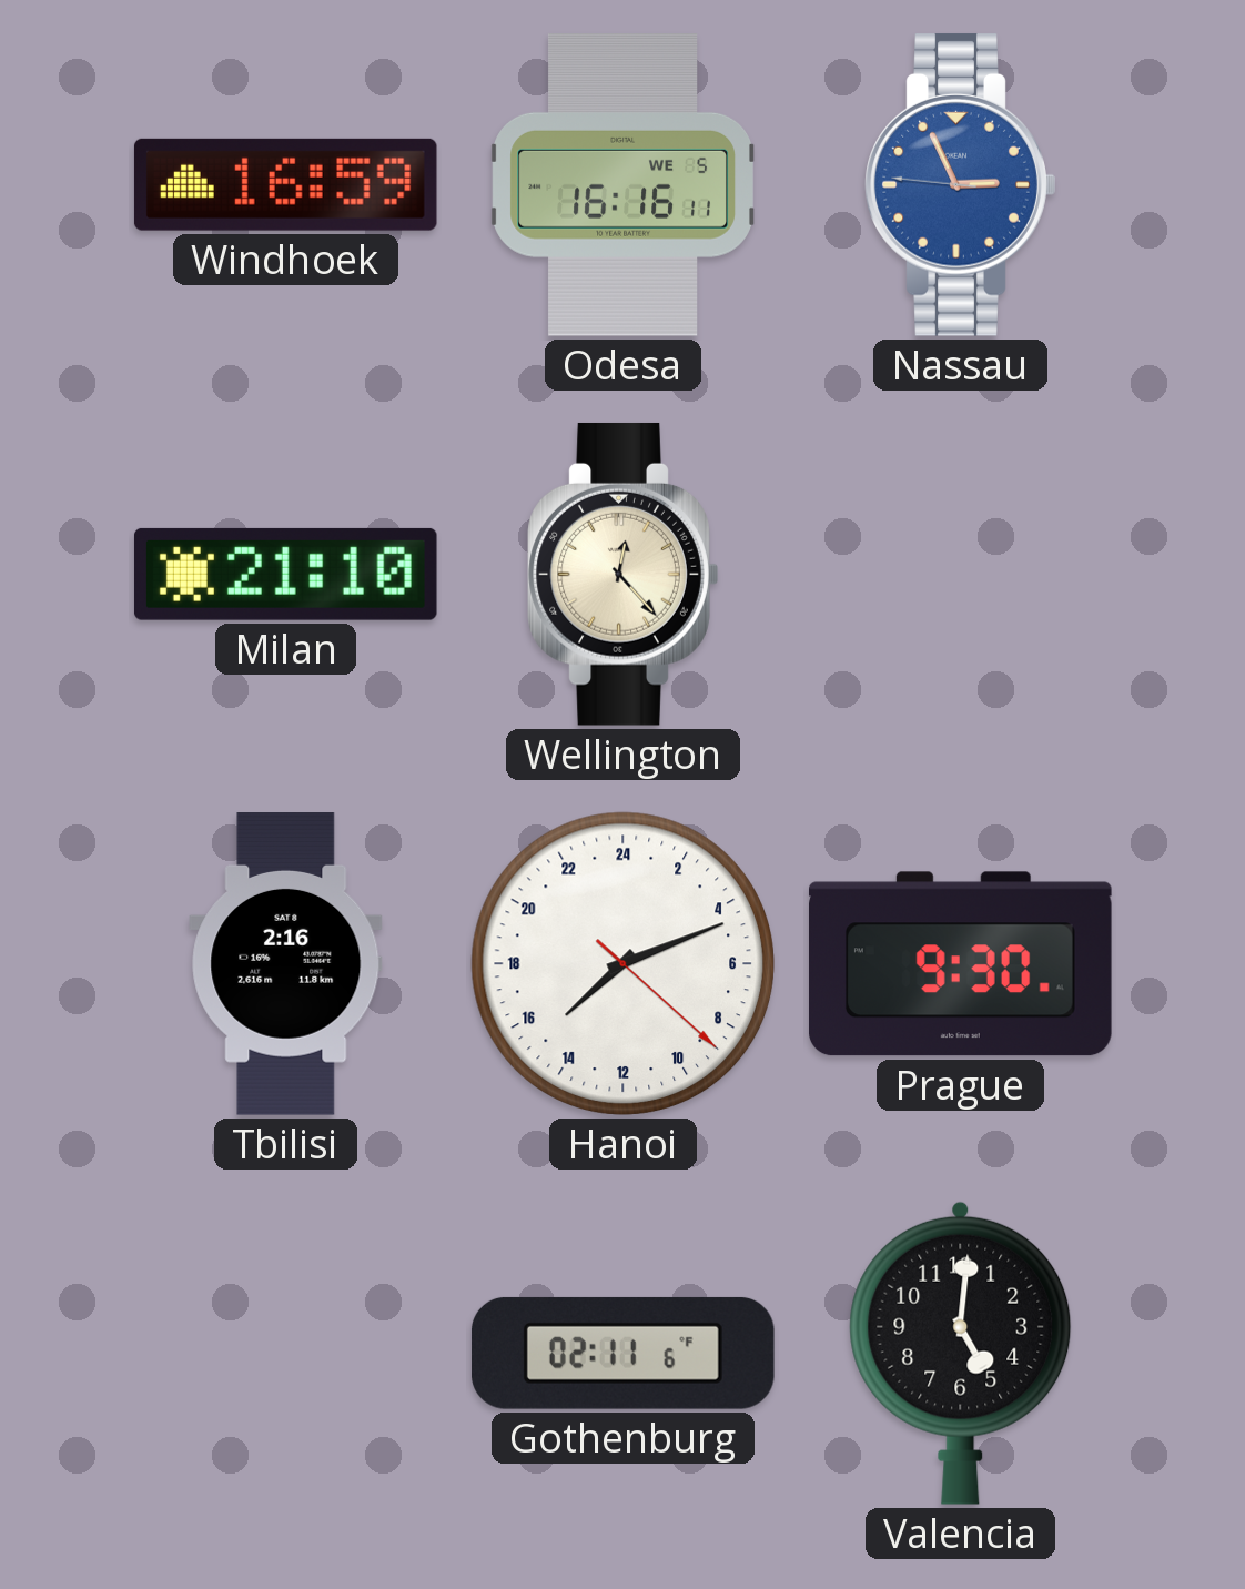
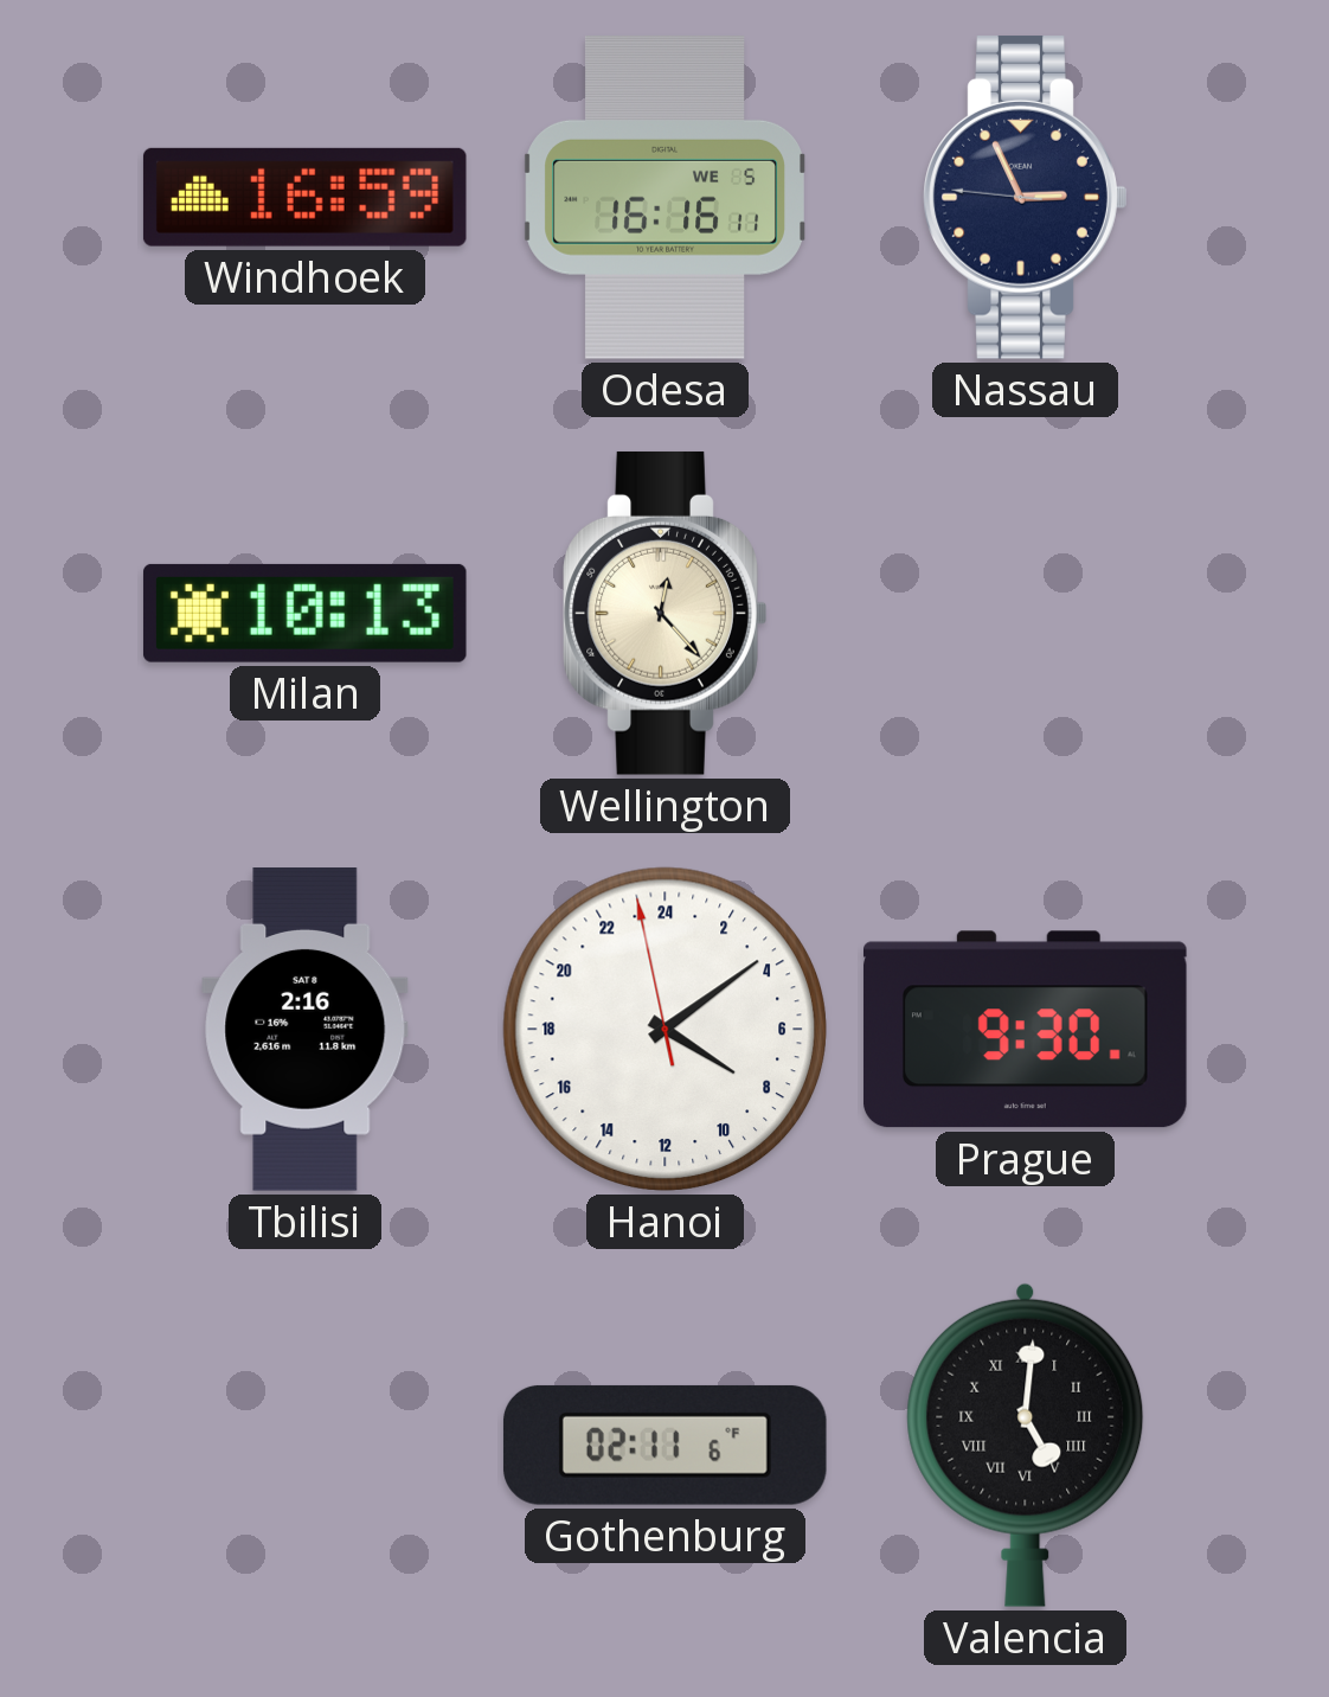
Nassau dial: blue -> navy (1026, 197)
Milan: 21:10 -> 10:13 (304, 613)
Hanoi: 15:11 -> 8:08 (664, 1029)
Valencia numerals: Arabic -> Roman (1026, 1445)
